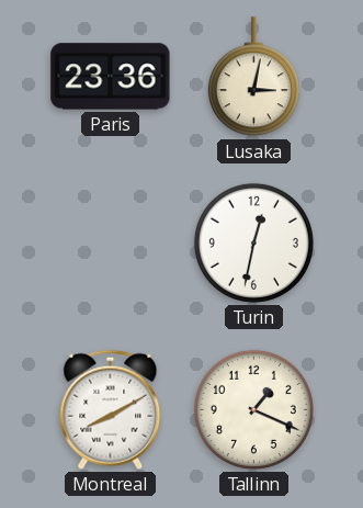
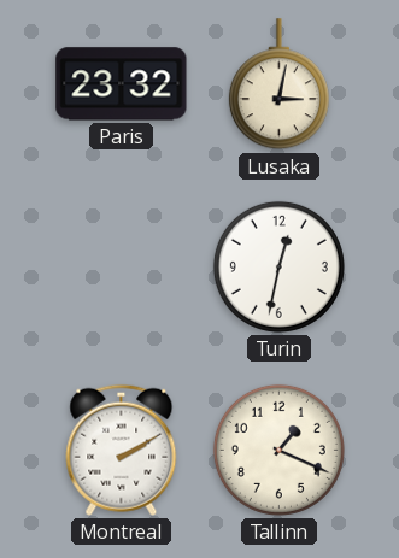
Paris: 23:36 -> 23:32 (122, 84)
Montreal: 8:10 -> 2:10 (122, 450)
